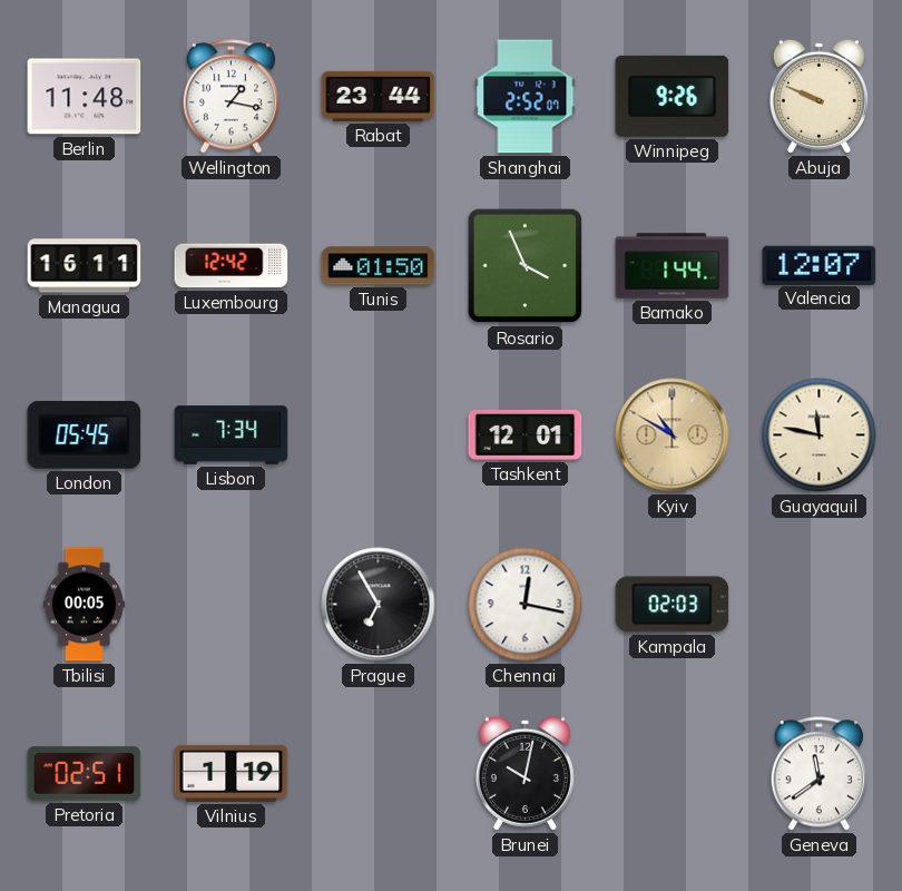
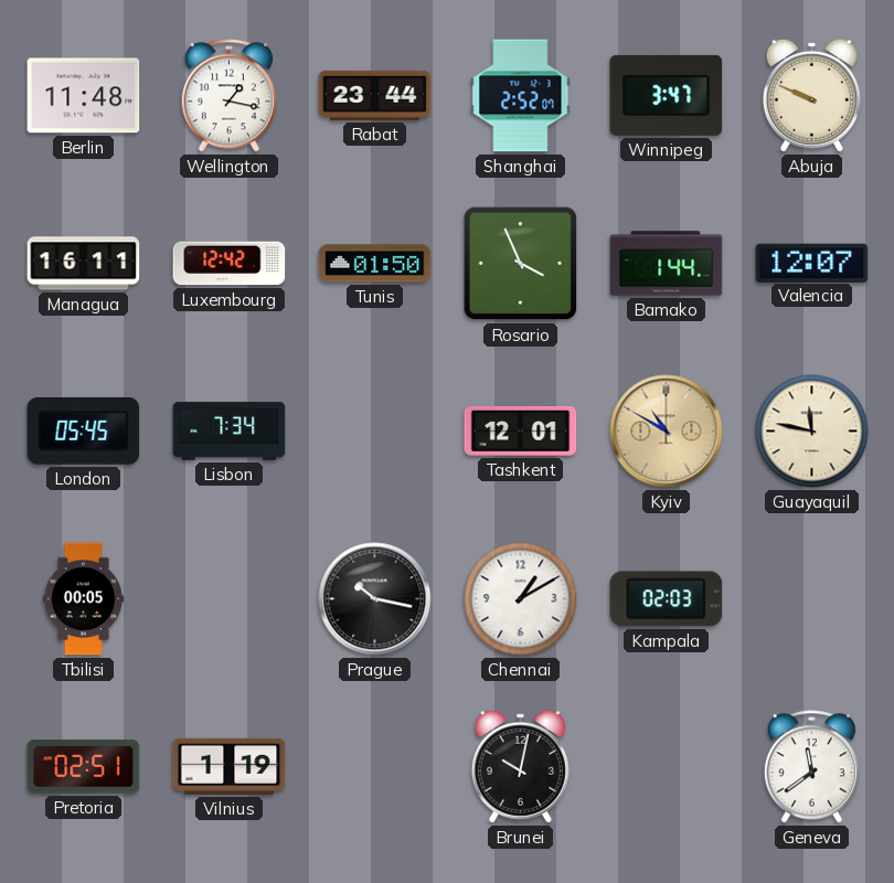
Winnipeg: 9:26 -> 3:47 (667, 95)
Prague: 6:55 -> 10:17 (375, 599)
Chennai: 12:17 -> 1:10 (521, 599)
